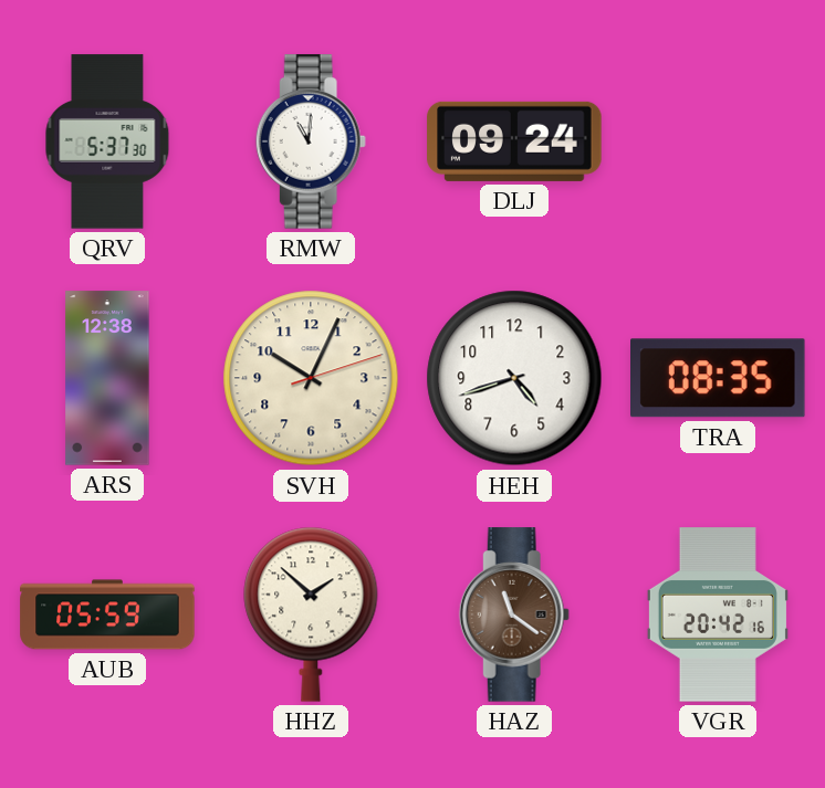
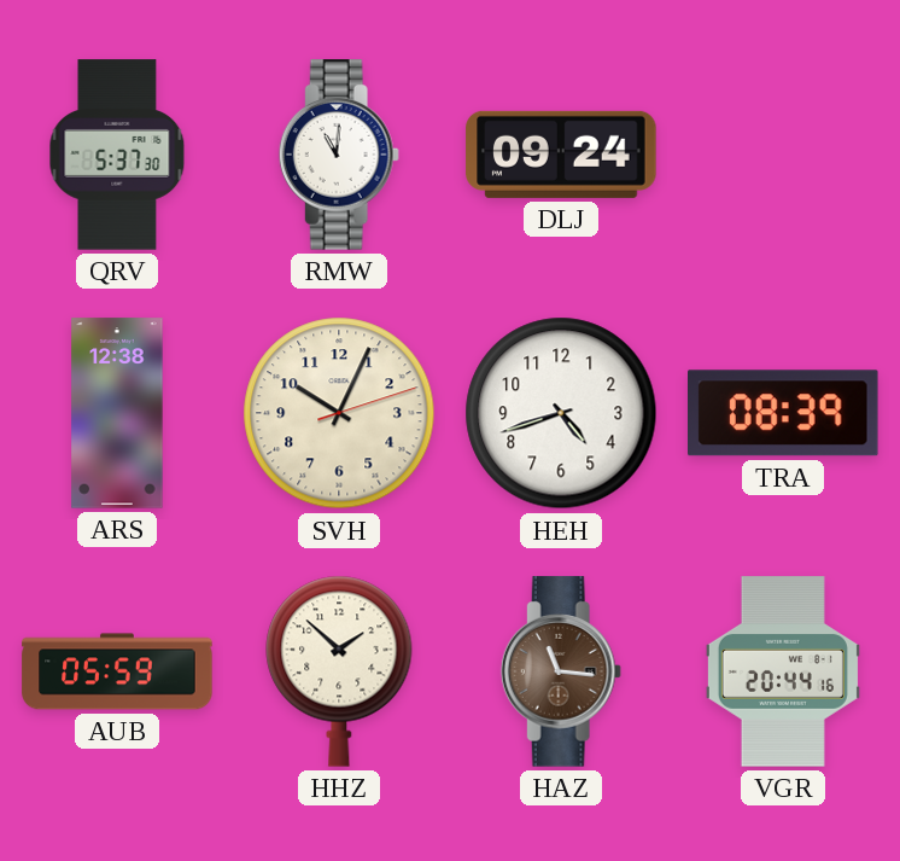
TRA: 08:35 -> 08:39 (784, 413)
HAZ: 11:21 -> 11:16 (561, 671)
VGR: 20:42 -> 20:44 (783, 671)
